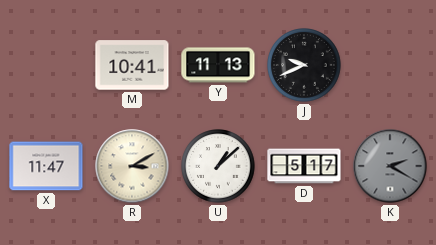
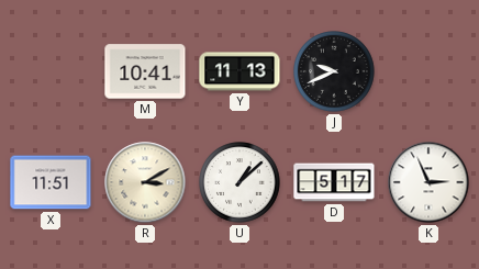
X: 11:47 -> 11:51 (51, 182)
K: 2:20 -> 2:56 (428, 182)
K dial: grey -> white (428, 182)
